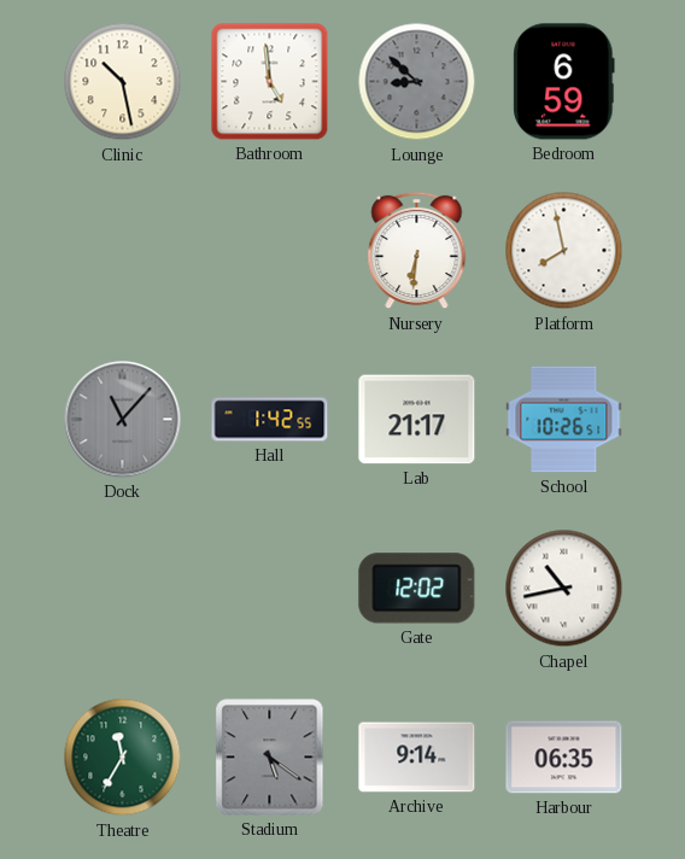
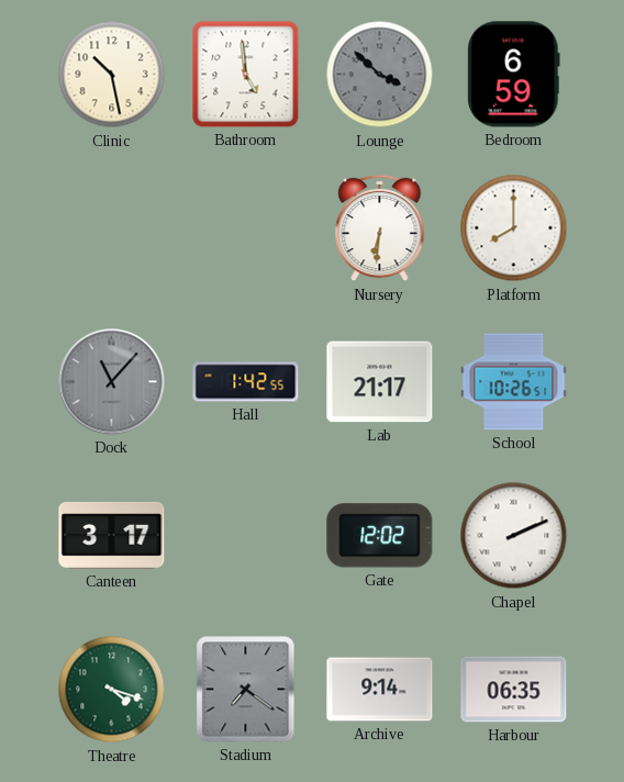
Lounge: 8:52 -> 3:52 (380, 75)
Platform: 7:58 -> 8:00 (514, 228)
Canteen: none -> 3:17 (112, 535)
Chapel: 10:43 -> 2:11 (514, 536)
Theatre: 11:35 -> 4:18 (112, 690)
Stadium: 5:21 -> 7:21 (246, 690)
